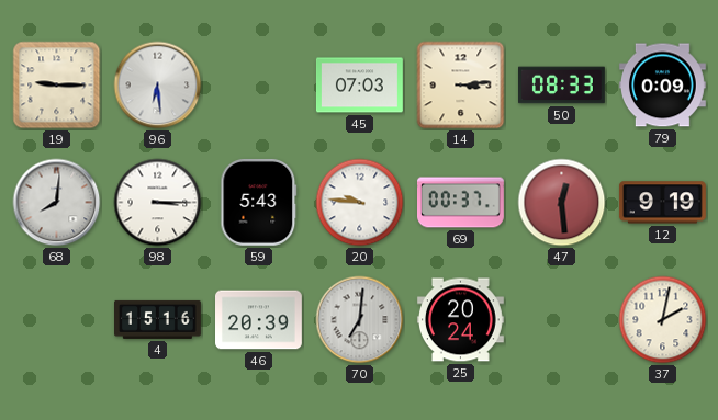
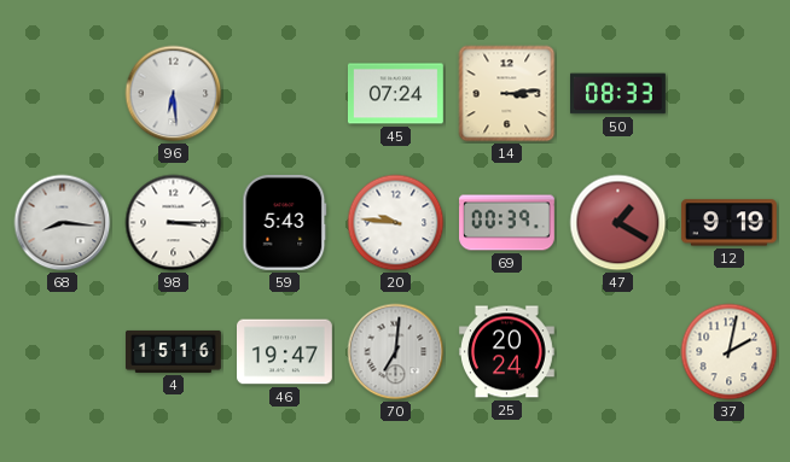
19: 9:15 -> none (57, 86)
45: 07:03 -> 07:24 (395, 94)
79: 0:09 -> none (662, 86)
68: 8:01 -> 8:16 (63, 223)
69: 00:37 -> 00:39 (507, 223)
47: 12:29 -> 1:20 (618, 223)
46: 20:39 -> 19:47 (285, 352)
